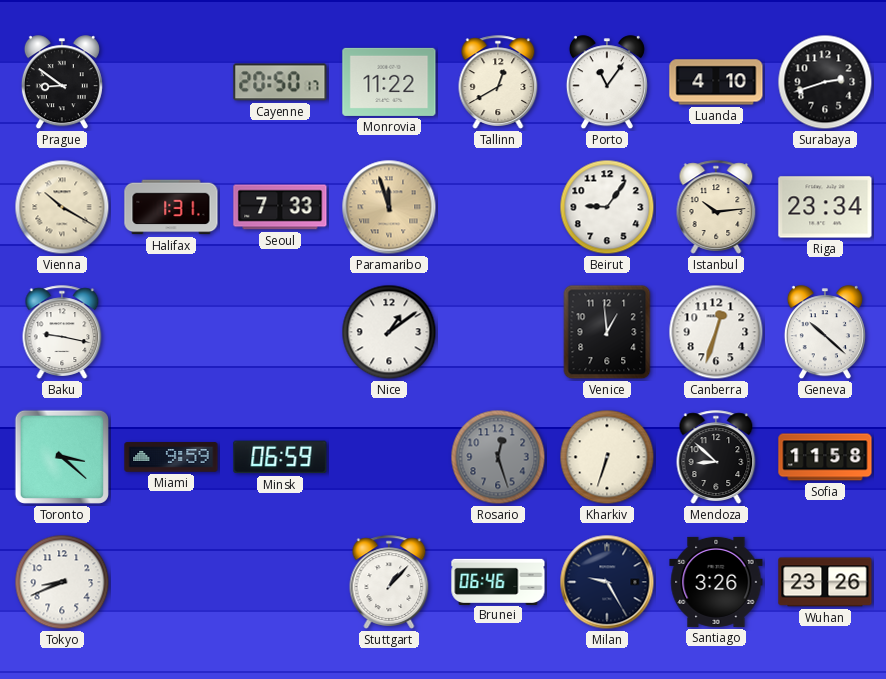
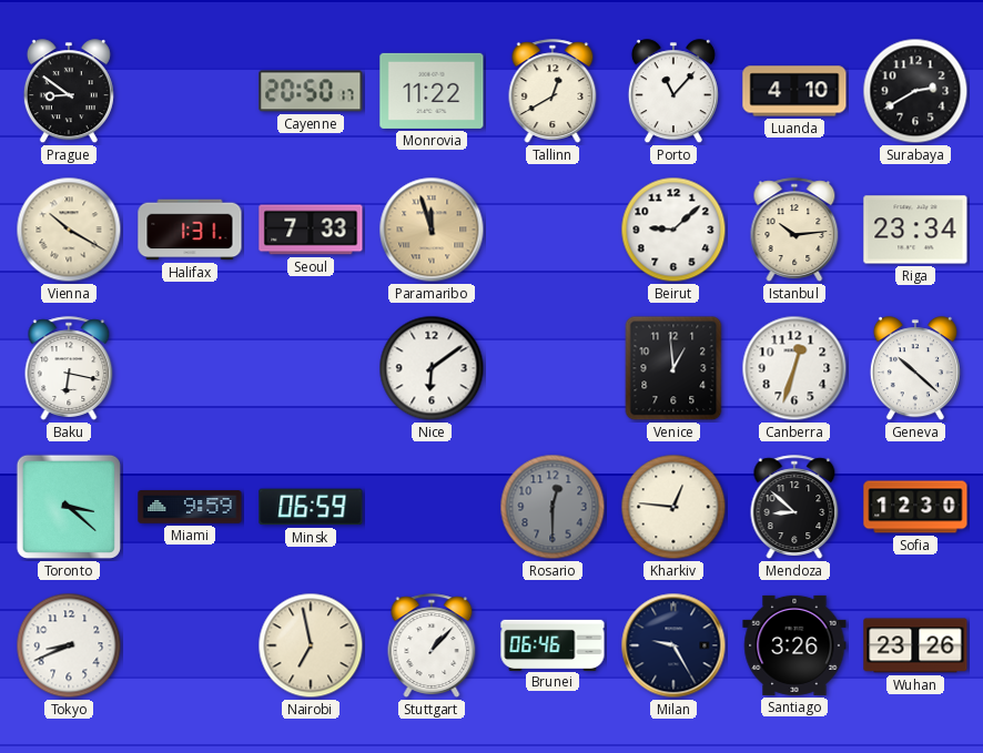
Porto: 11:06 -> 11:07 (673, 92)
Surabaya: 2:42 -> 2:40 (915, 91)
Beirut: 9:06 -> 9:08 (673, 230)
Baku: 9:17 -> 6:17 (69, 368)
Nice: 1:09 -> 6:09 (432, 368)
Rosario: 12:27 -> 12:30 (553, 507)
Kharkiv: 6:33 -> 12:46 (673, 507)
Sofia: 11:58 -> 12:30 (915, 507)
Nairobi: none -> 6:58 (311, 645)
